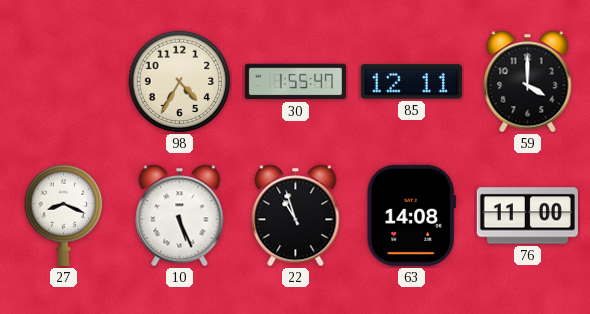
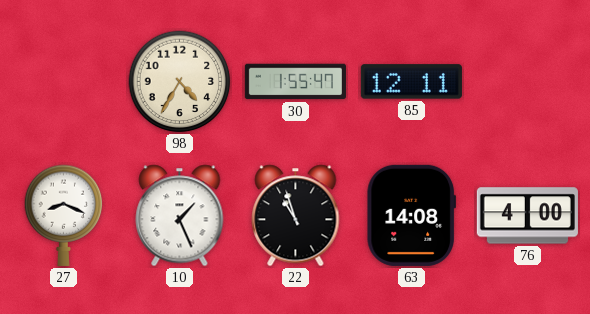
59: 4:00 -> none (528, 82)
10: 5:26 -> 1:26 (180, 216)
76: 11:00 -> 4:00 (527, 216)
